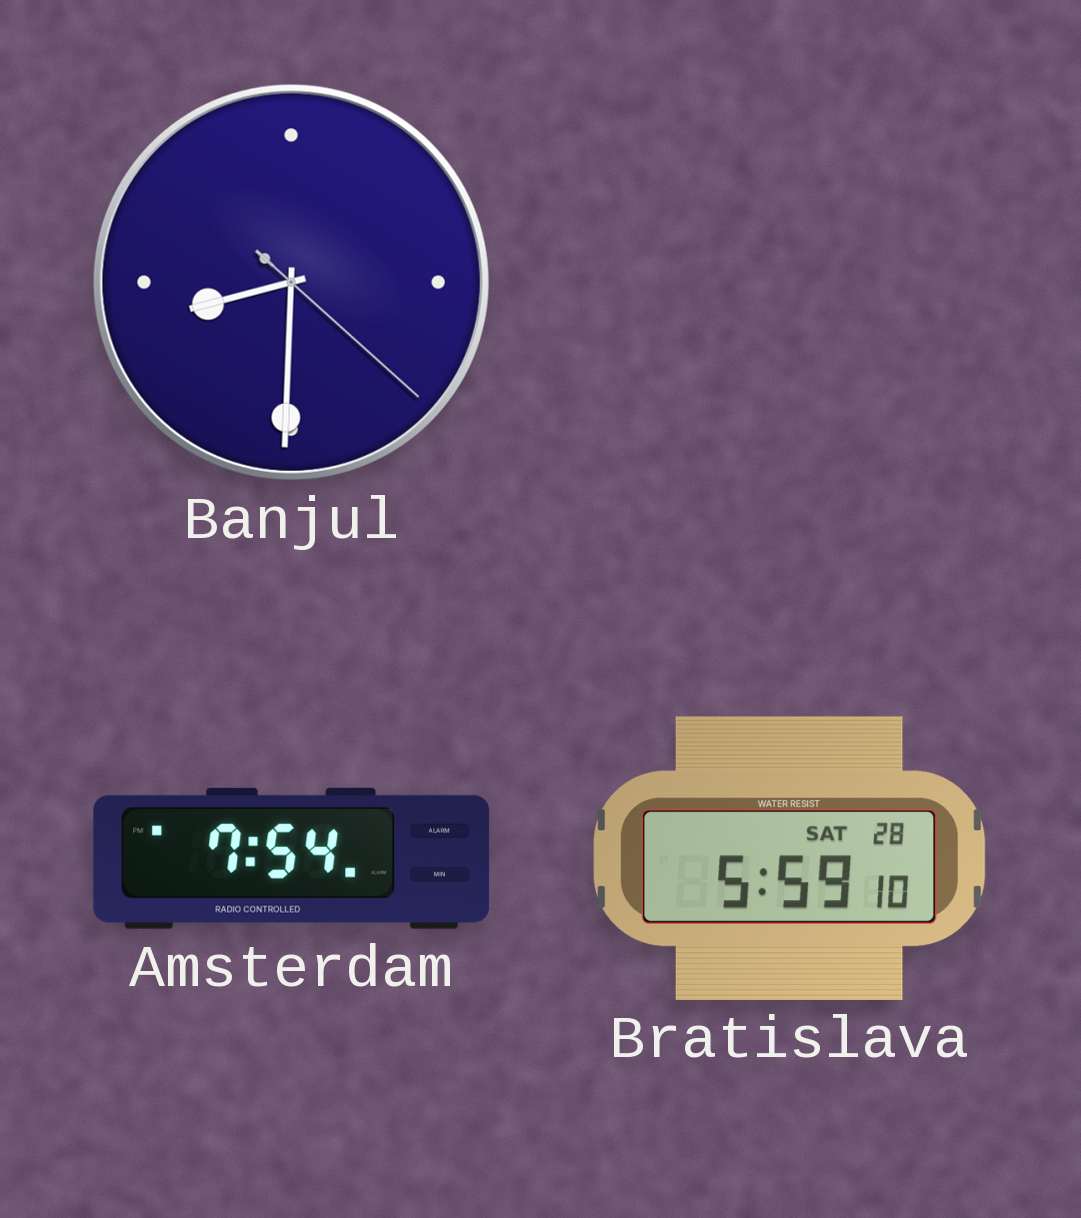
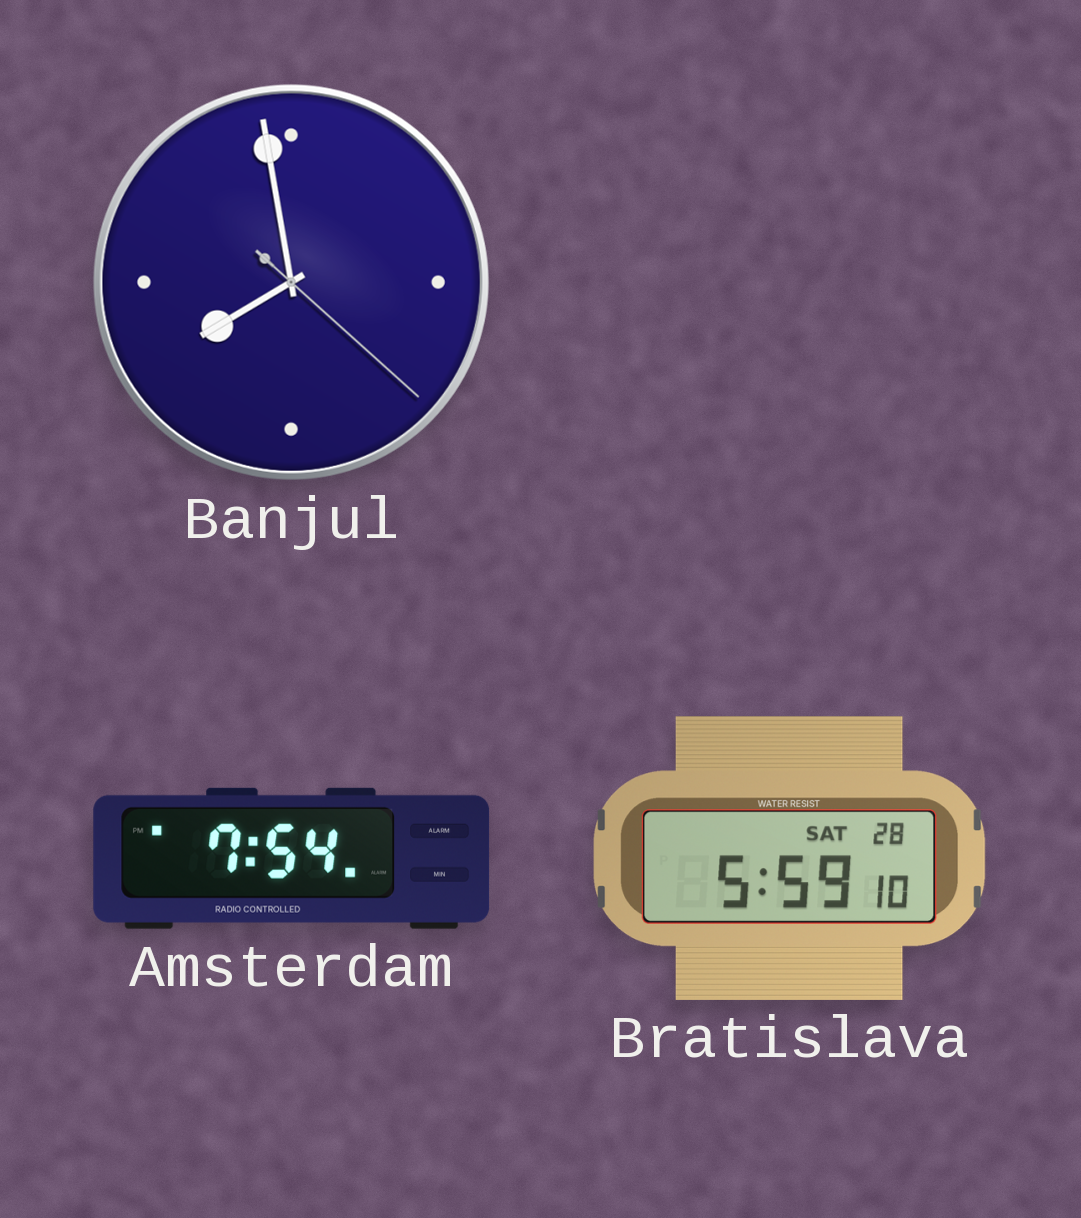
Banjul: 8:30 -> 7:58 (291, 282)
